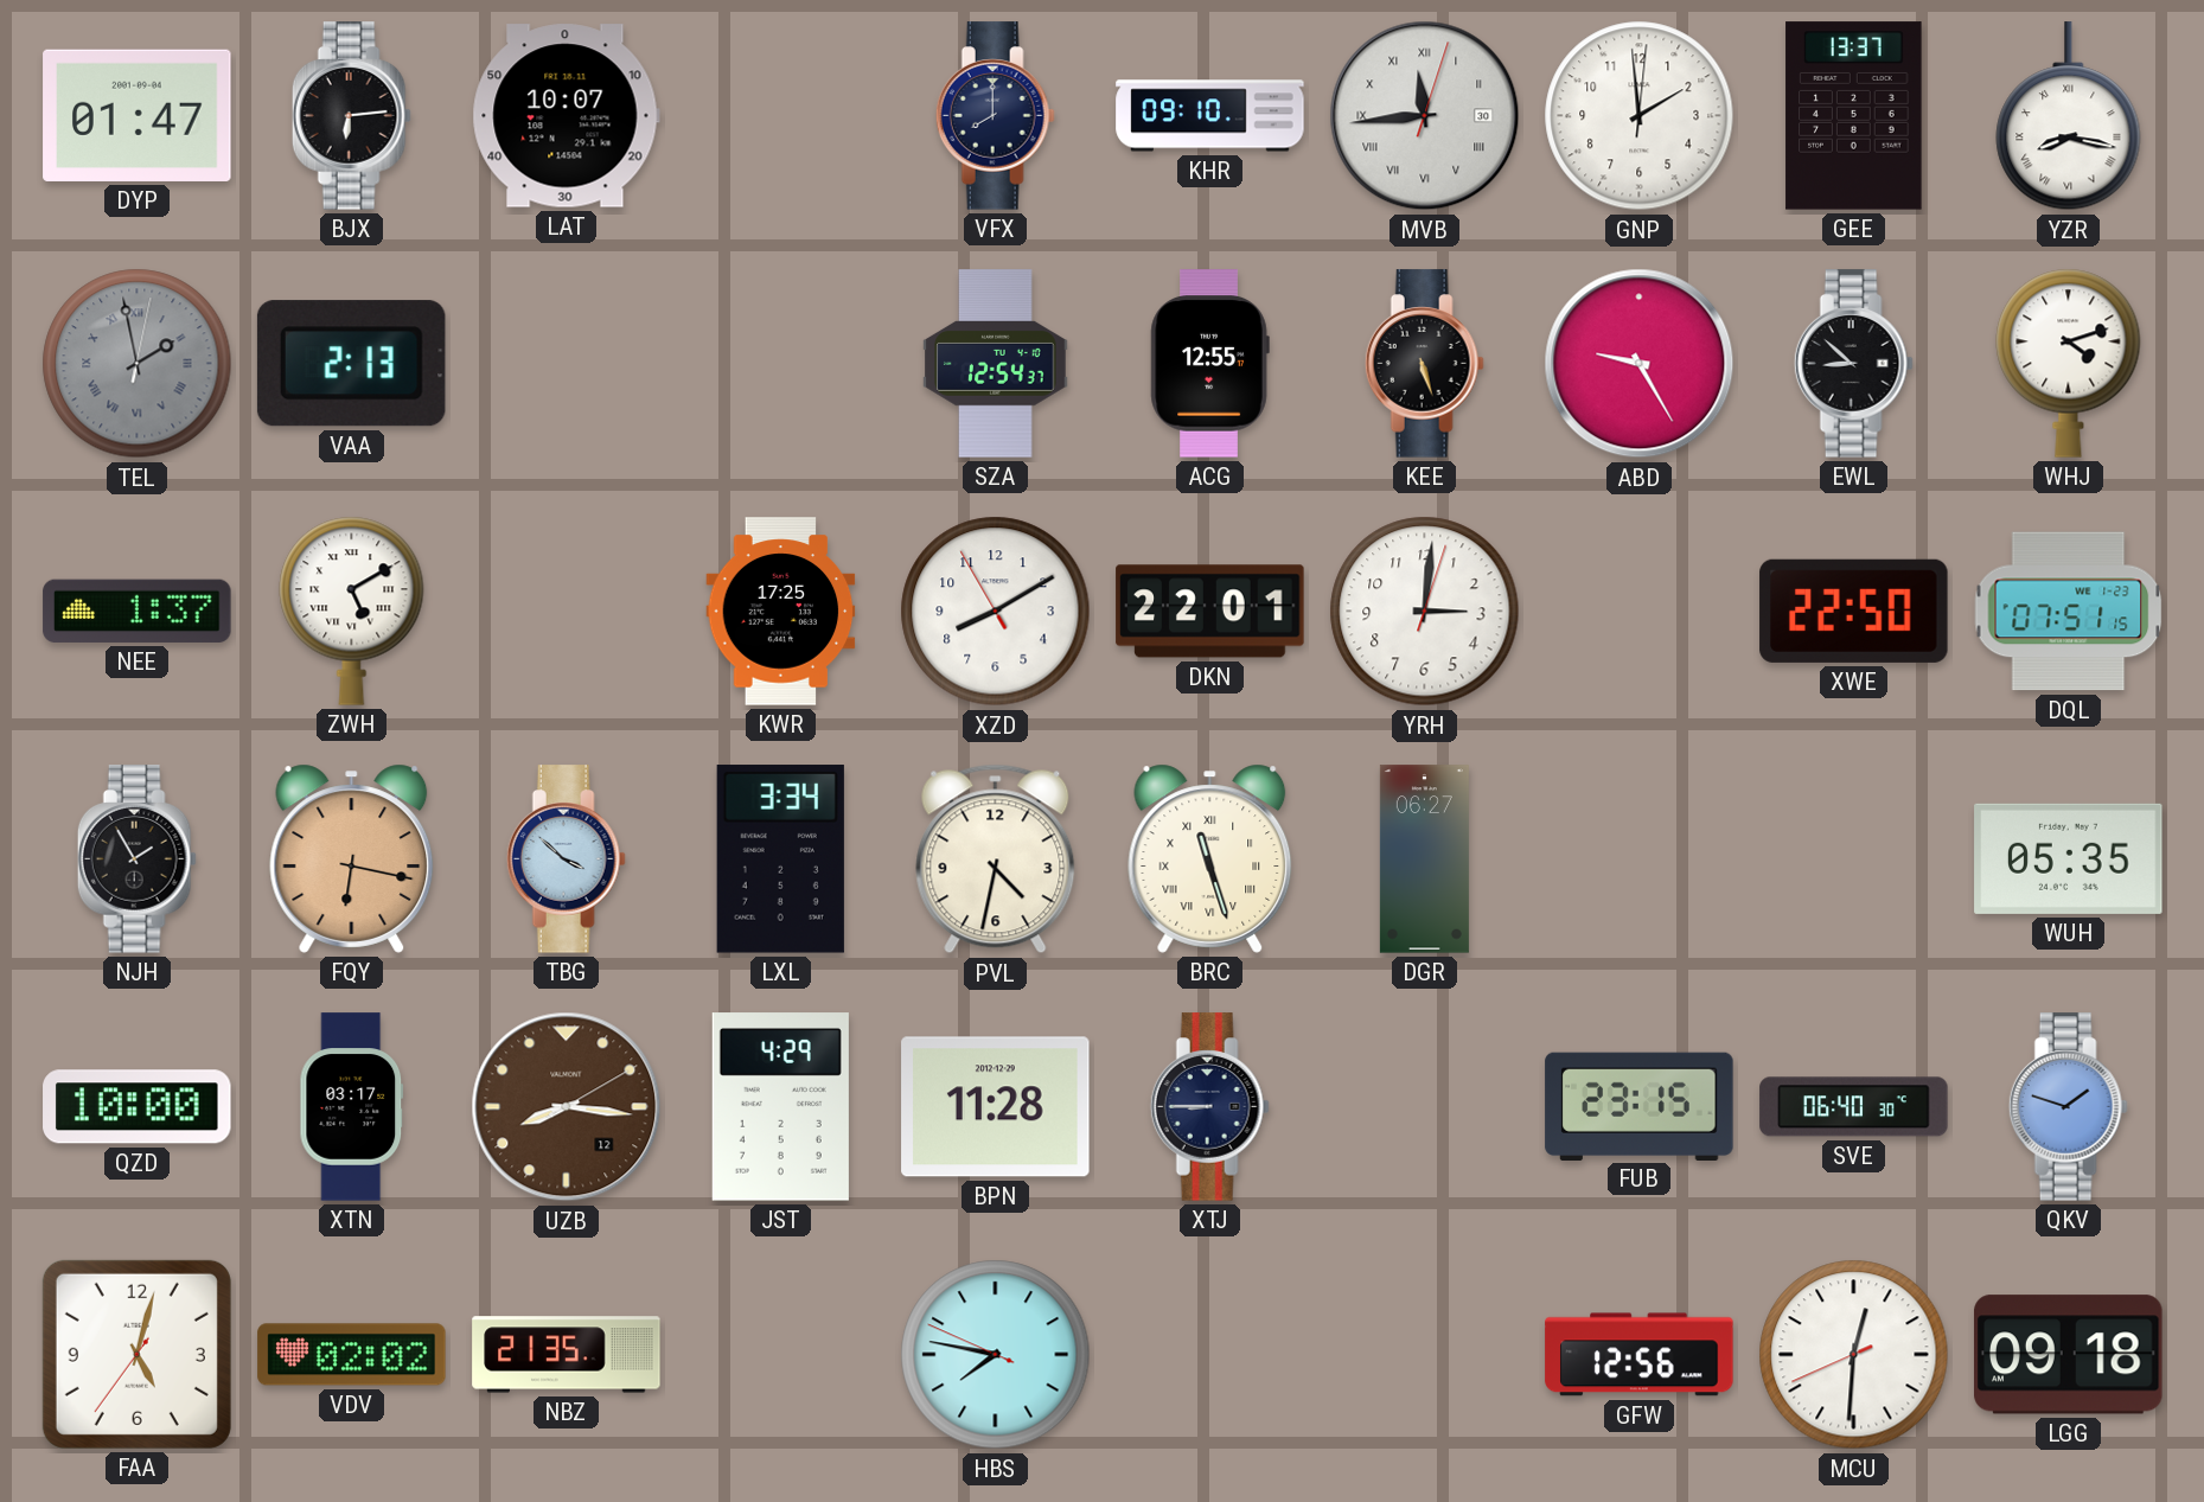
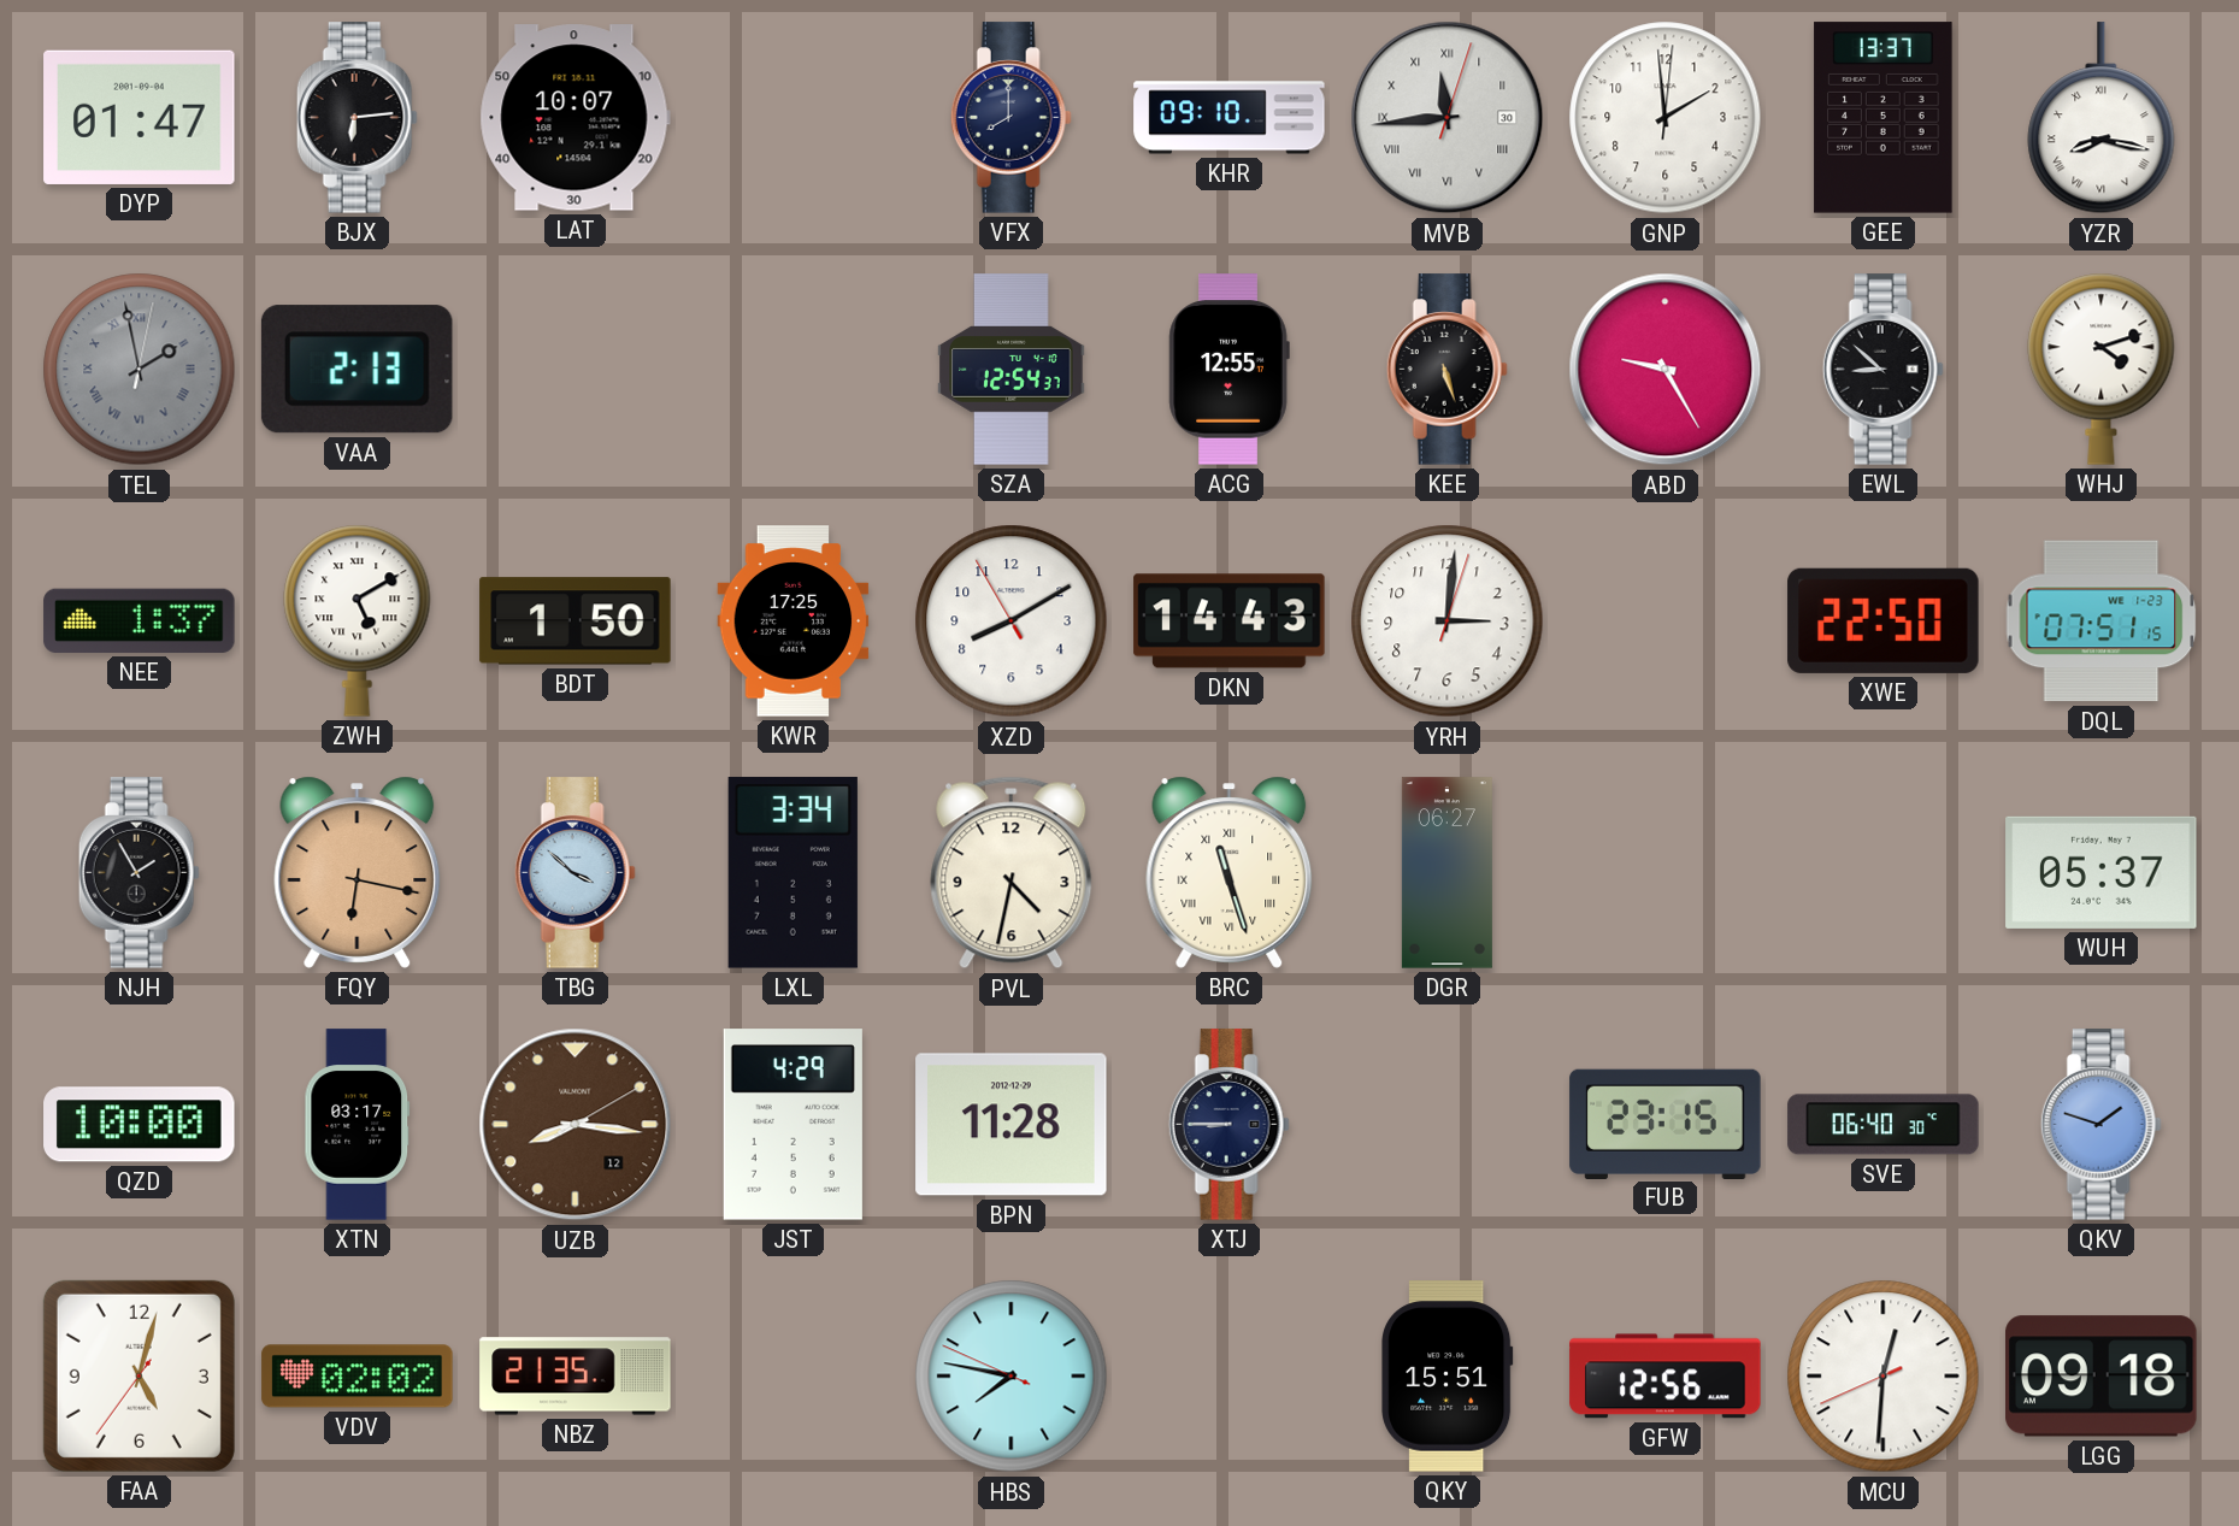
BDT: none -> 1:50 (576, 621)
DKN: 22:01 -> 14:43 (1230, 621)
WUH: 05:35 -> 05:37 (2102, 872)
QKY: none -> 15:51 (1448, 1377)
